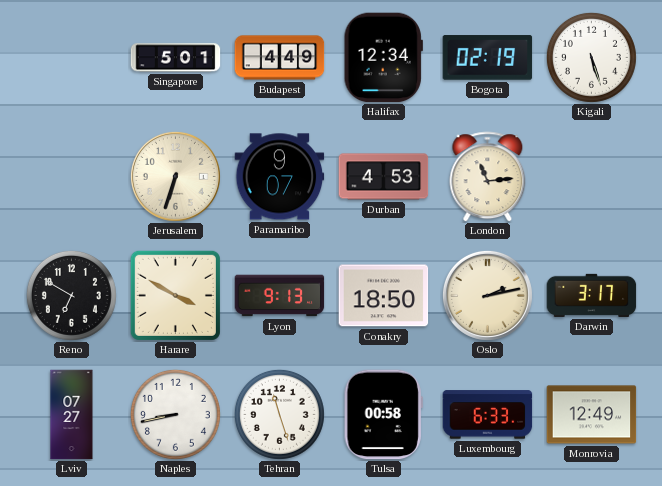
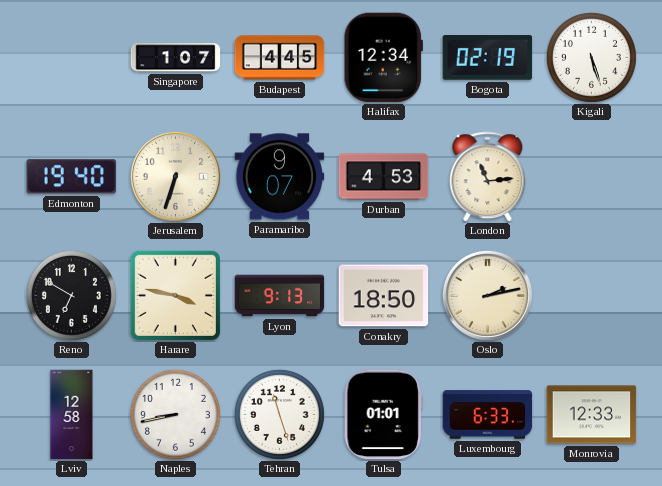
Singapore: 5:01 -> 1:07 (176, 58)
Budapest: 4:49 -> 4:45 (280, 58)
Edmonton: none -> 19:40 (71, 177)
Harare: 3:50 -> 3:47 (175, 295)
Darwin: 3:17 -> none (592, 295)
Lviv: 07:27 -> 12:58 (72, 415)
Tulsa: 00:58 -> 01:01 (383, 415)
Monrovia: 12:49 -> 12:33 (592, 415)
